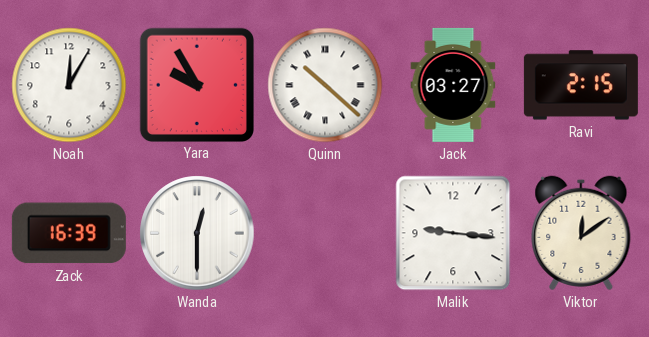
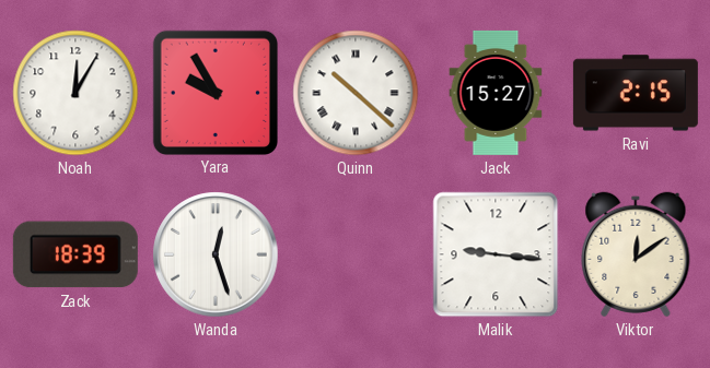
Jack: 03:27 -> 15:27 (496, 93)
Zack: 16:39 -> 18:39 (75, 254)
Wanda: 12:30 -> 12:27 (216, 254)
